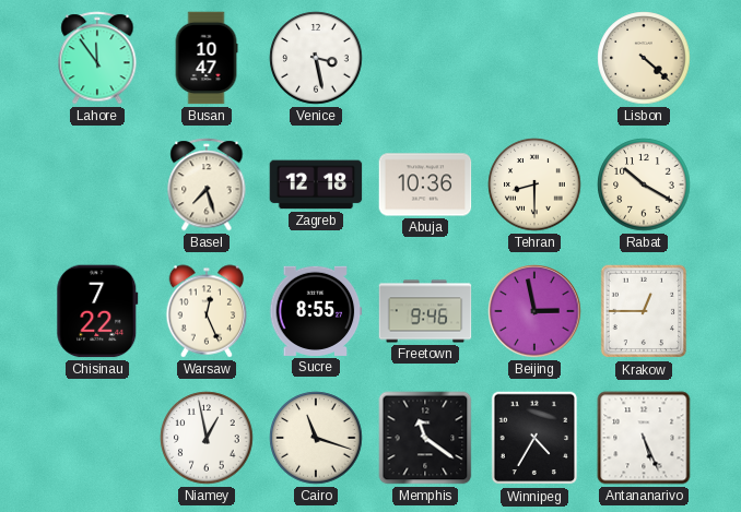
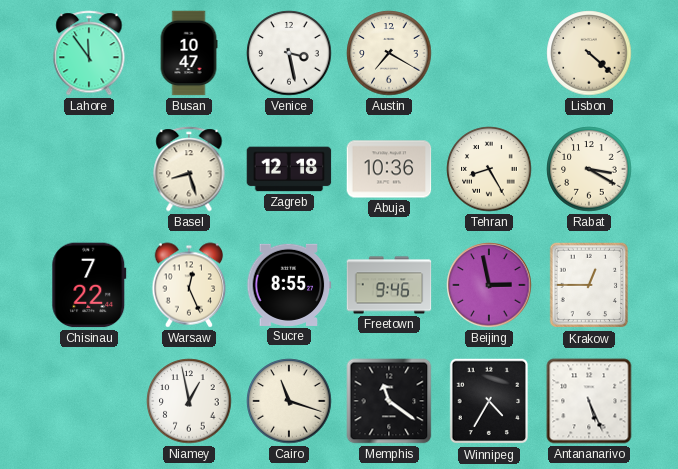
Austin: none -> 7:20 (389, 53)
Basel: 7:27 -> 8:27 (189, 169)
Tehran: 8:30 -> 8:25 (489, 169)
Rabat: 10:20 -> 3:20 (589, 169)
